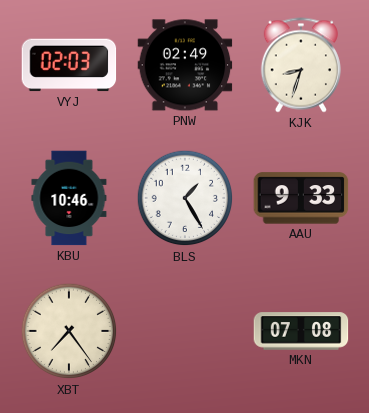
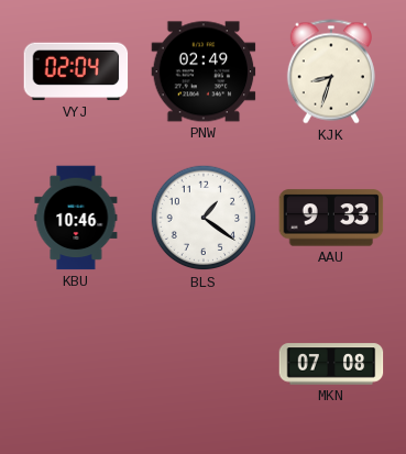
VYJ: 02:03 -> 02:04 (76, 71)
BLS: 1:25 -> 1:21 (204, 218)
XBT: 7:24 -> none (69, 331)
